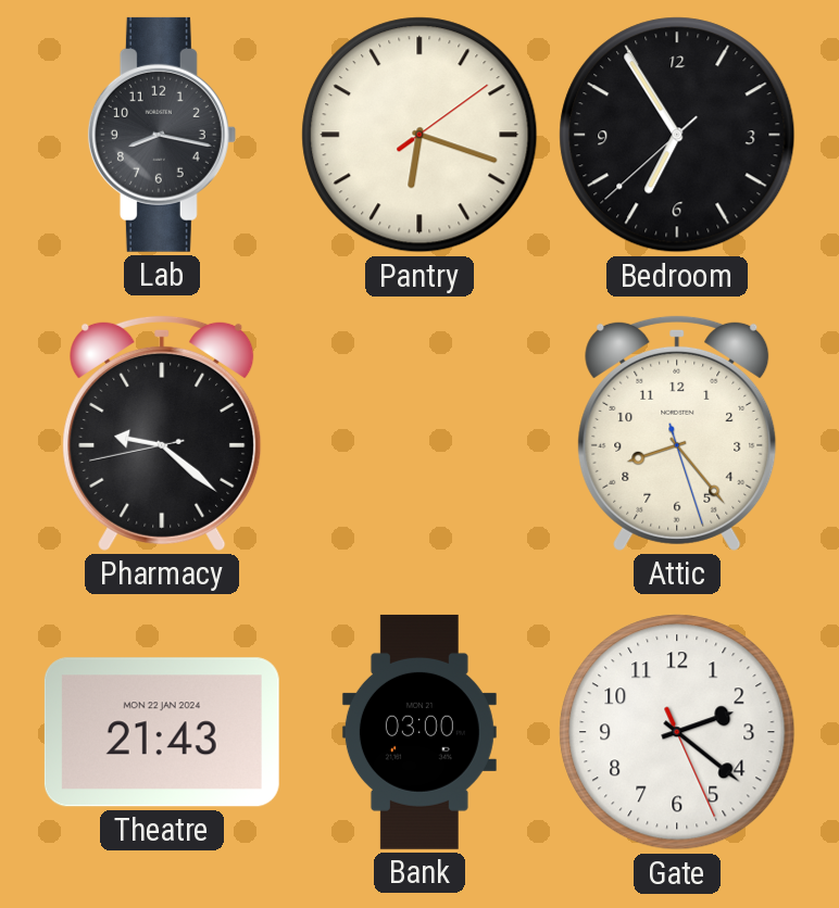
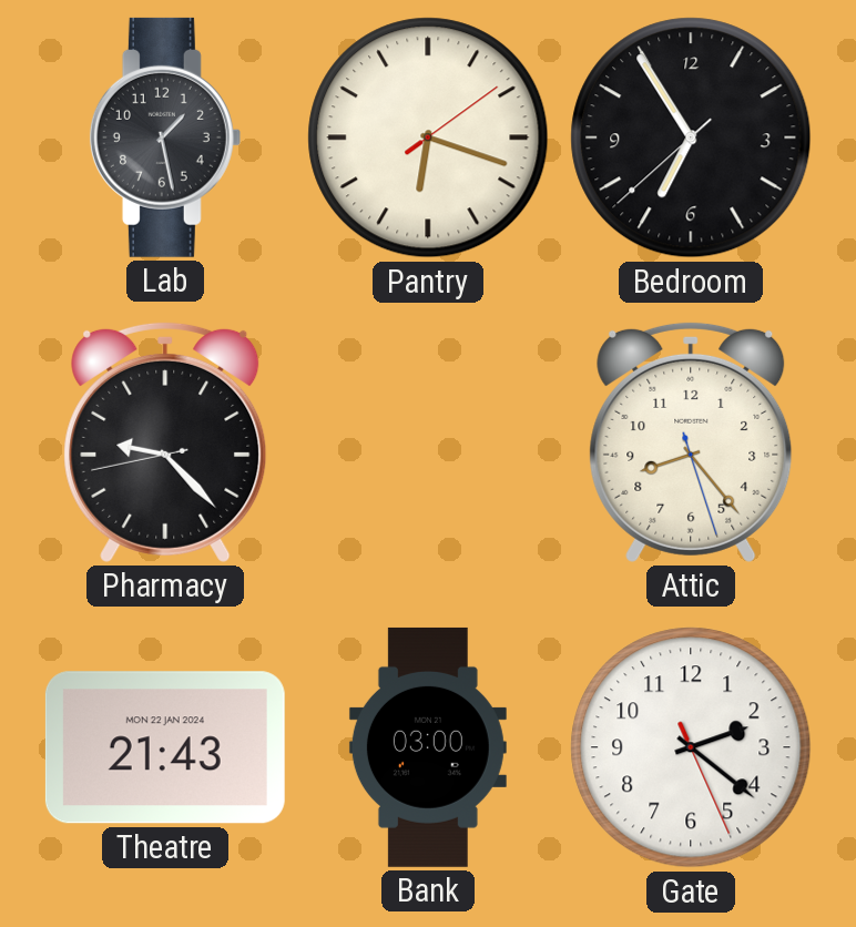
Lab: 8:17 -> 1:28 (165, 137)
Pharmacy: 9:21 -> 9:22 (165, 441)
